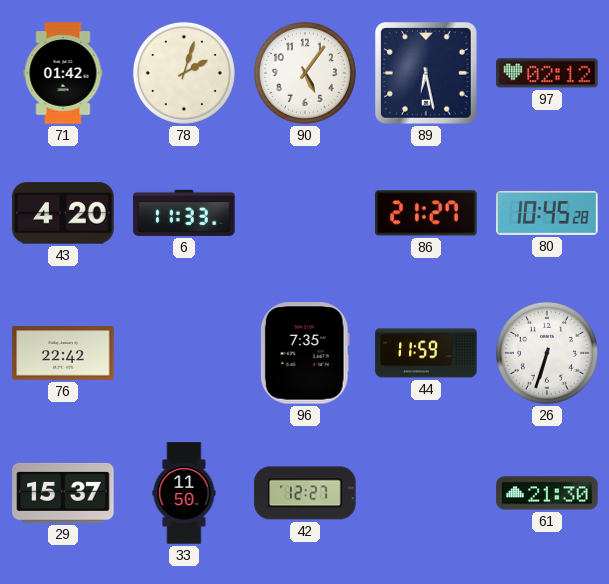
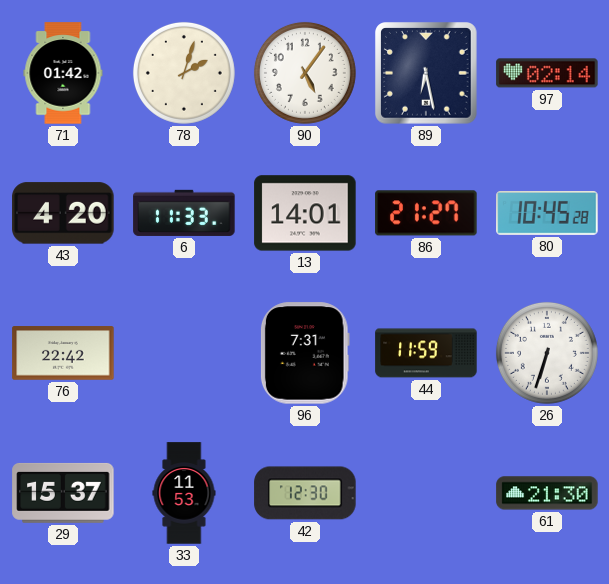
97: 02:12 -> 02:14 (547, 73)
13: none -> 14:01 (305, 213)
96: 7:35 -> 7:31 (305, 353)
33: 11:50 -> 11:53 (184, 493)
42: 12:27 -> 12:30 (305, 493)
